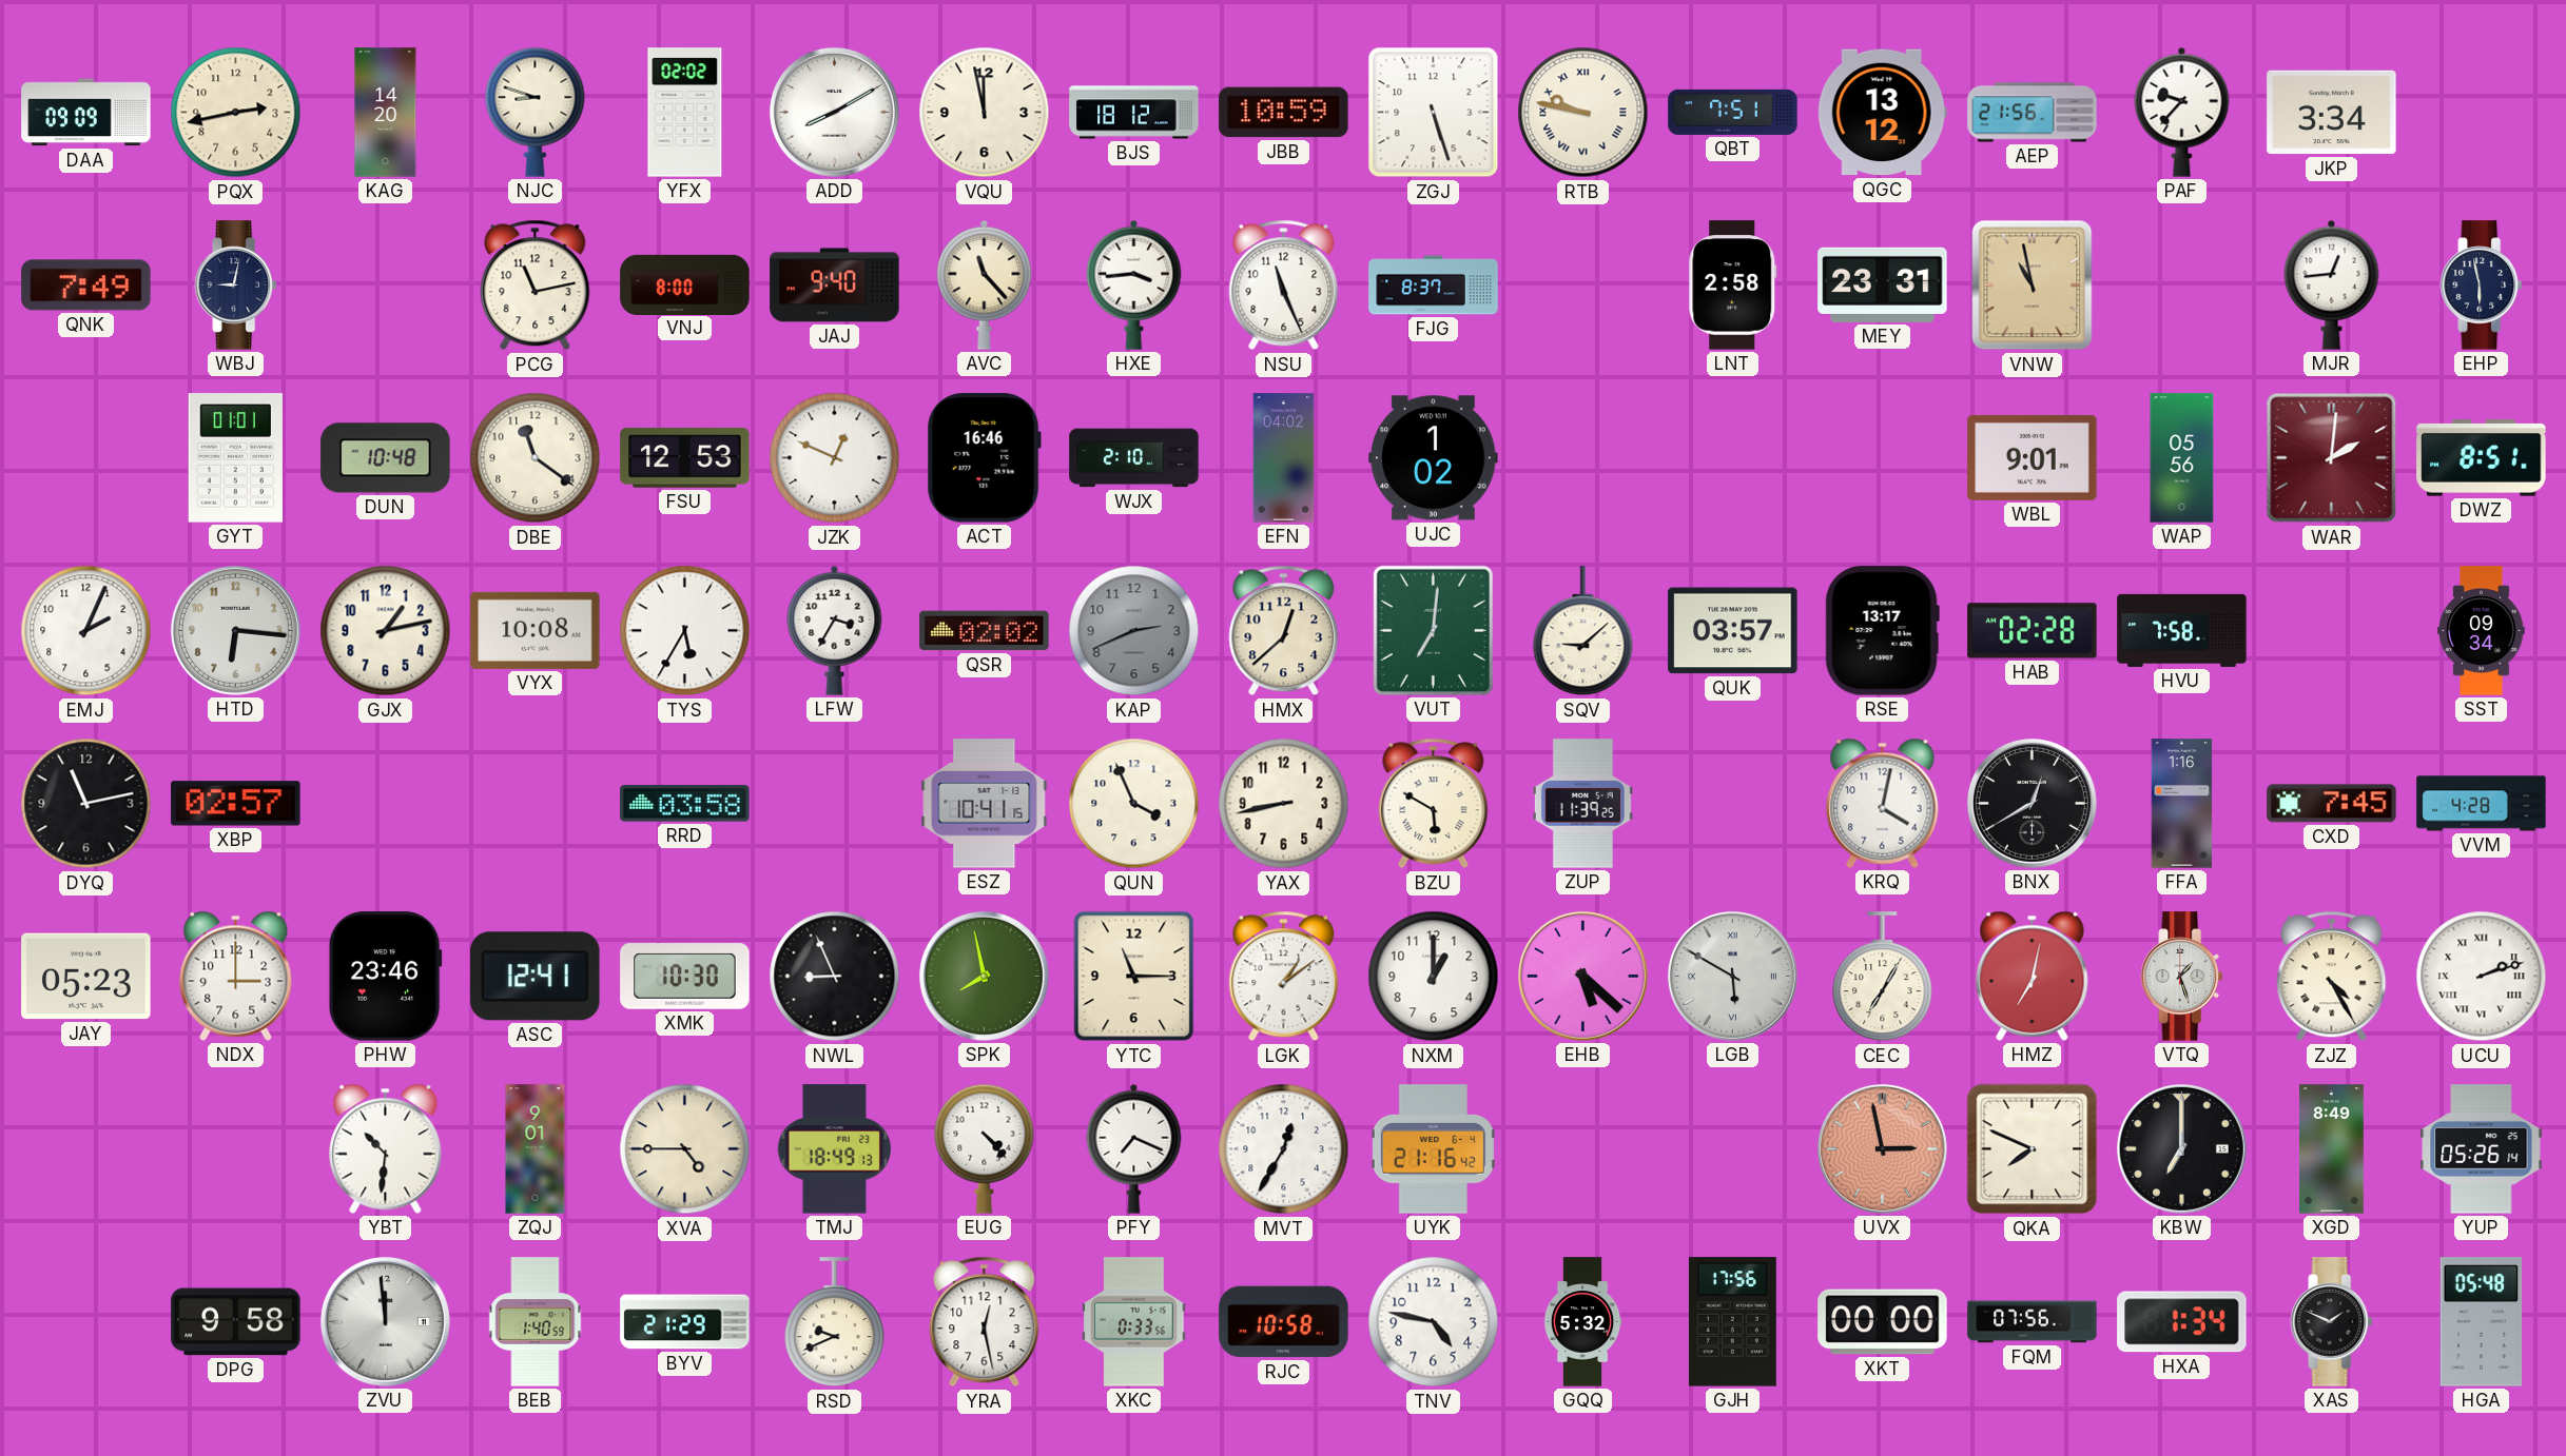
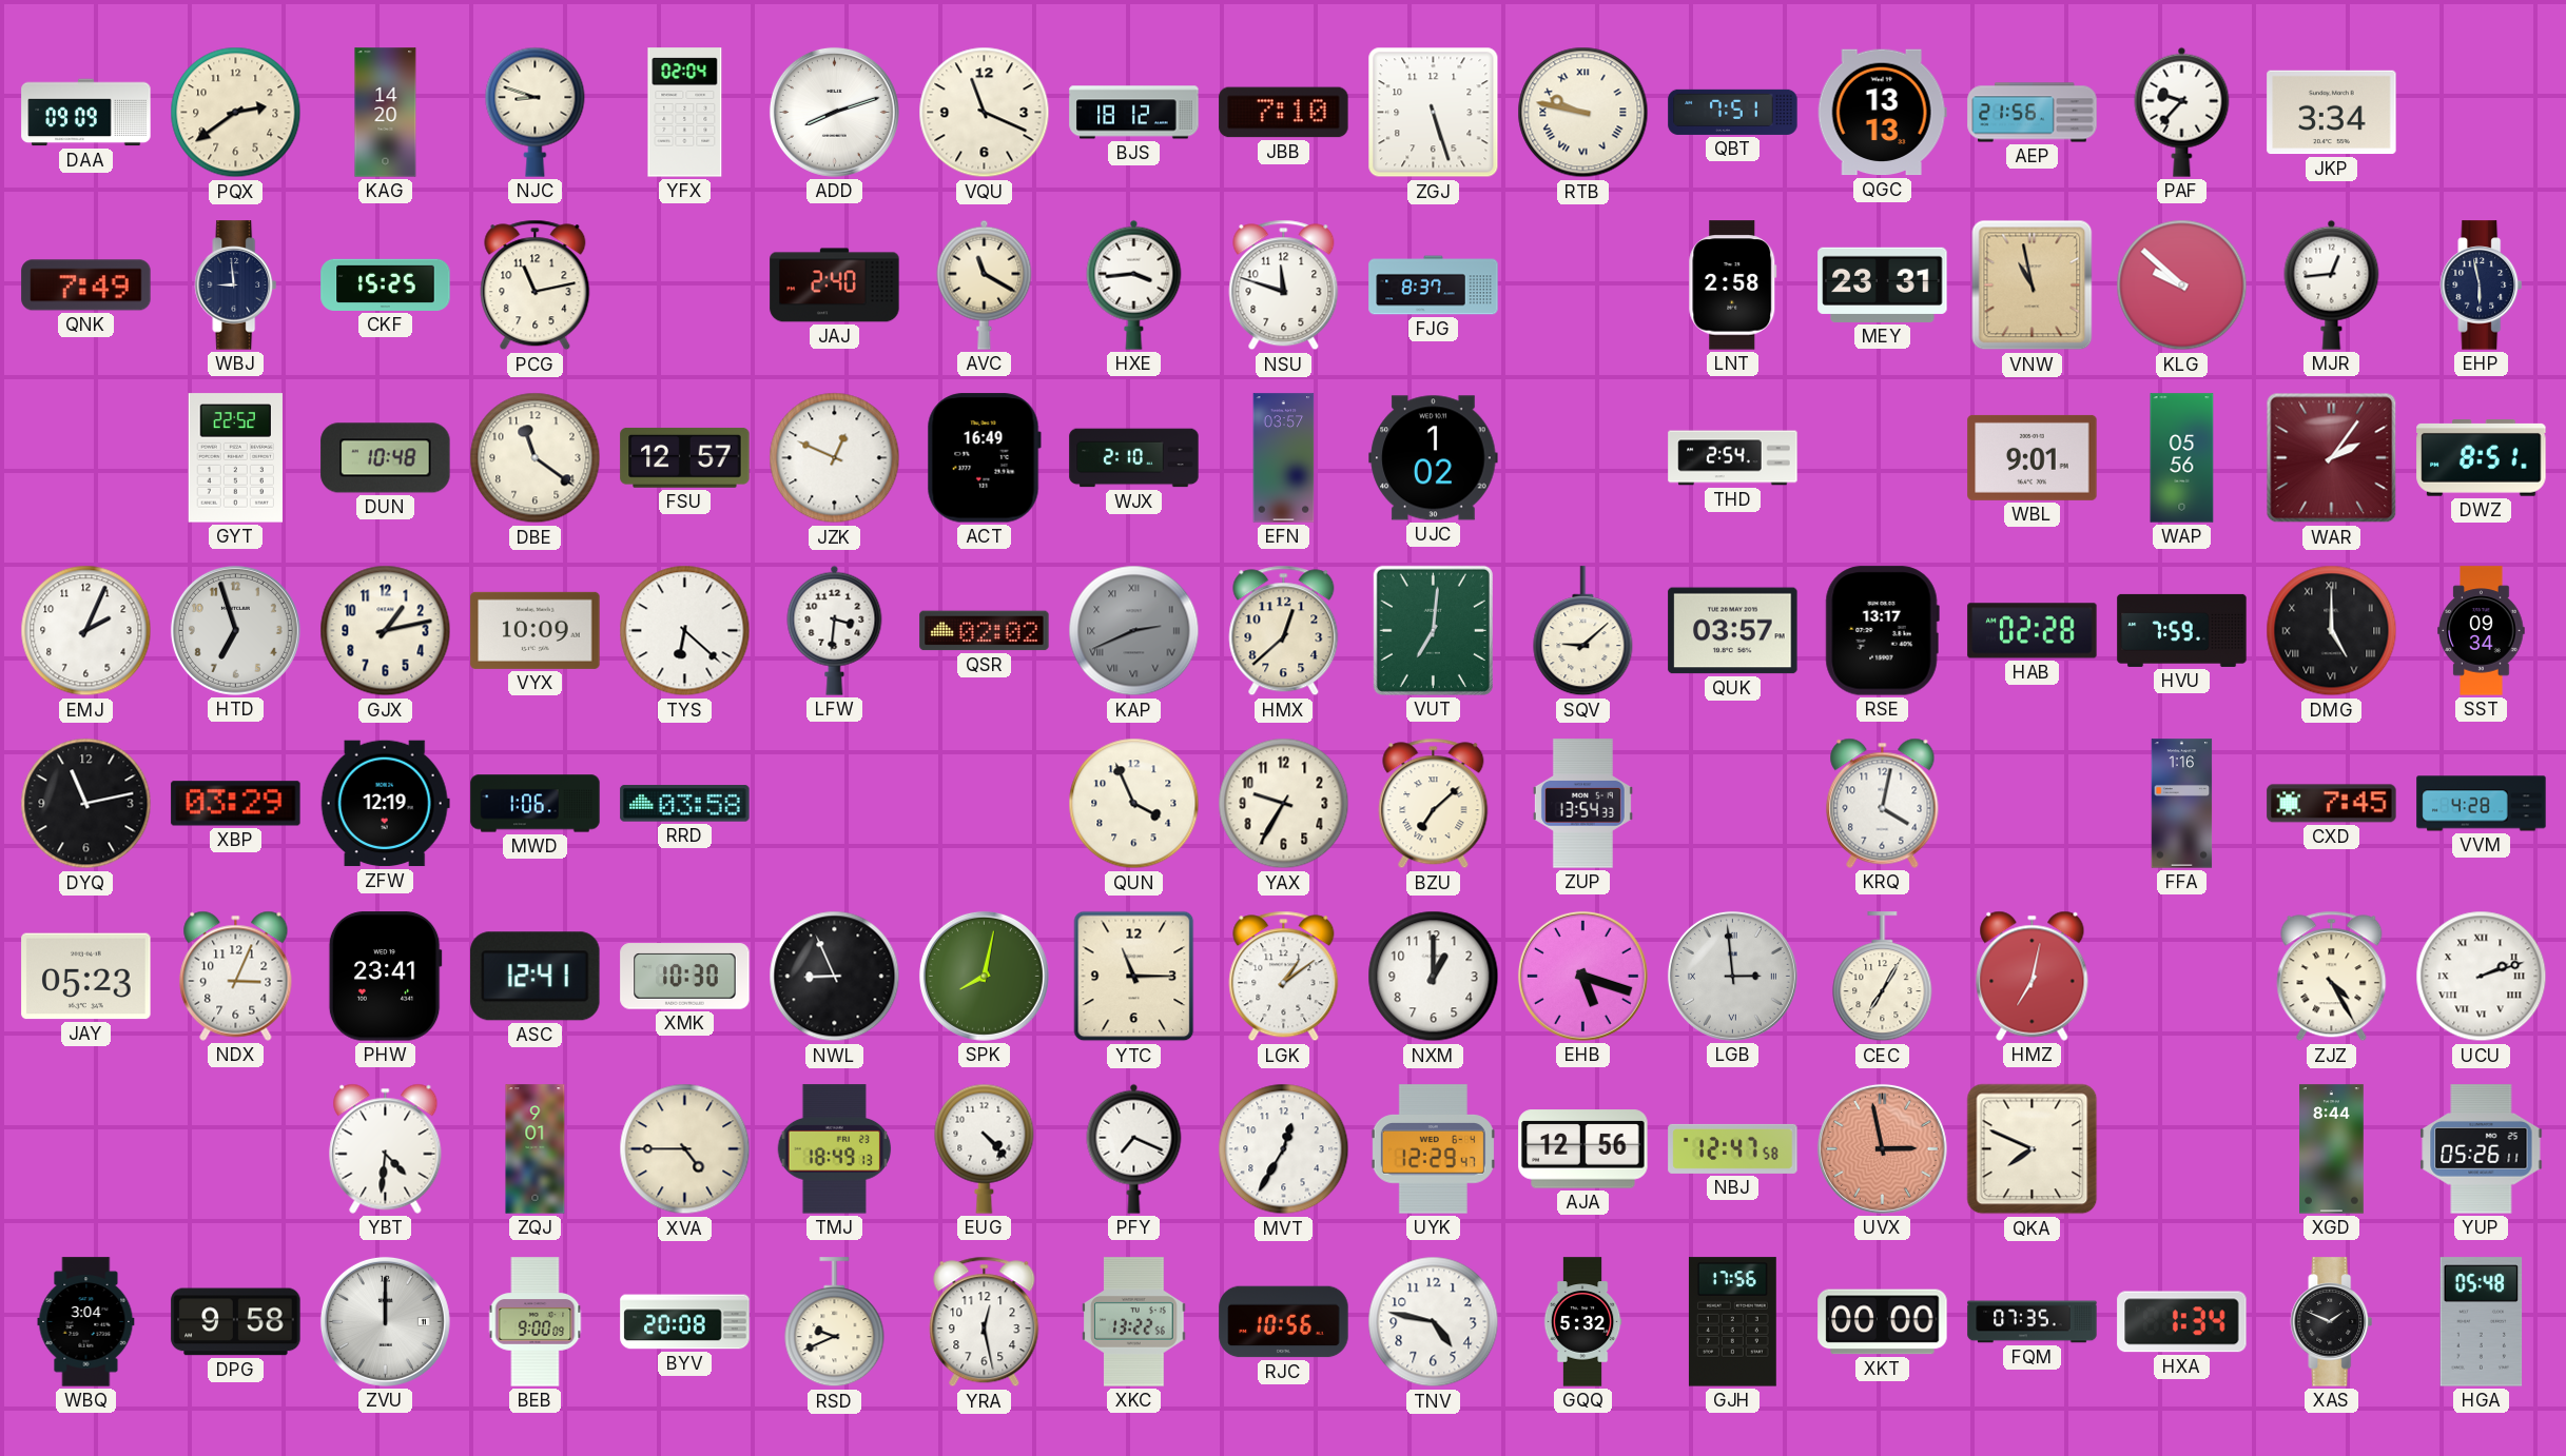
PQX: 2:43 -> 2:39 (236, 113)
YFX: 02:02 -> 02:04 (685, 113)
ADD: 8:10 -> 8:12 (834, 112)
VQU: 11:58 -> 11:19 (985, 113)
JBB: 10:59 -> 7:10 (1284, 113)
QGC: 13:12 -> 13:13 (1882, 113)
WBJ: 9:02 -> 8:59 (236, 286)
CKF: none -> 15:25 (386, 284)
VNJ: 8:00 -> none (685, 284)
JAJ: 9:40 -> 2:40 (835, 286)
AVC: 11:23 -> 11:20 (985, 284)
NSU: 11:26 -> 11:48 (1284, 286)
KLG: none -> 9:52 (2182, 286)
GYT: 01:01 -> 22:52 (235, 458)
FSU: 12:53 -> 12:57 (685, 458)
ACT: 16:46 -> 16:49 (984, 458)
EFN: 04:02 -> 03:57 (1284, 458)
THD: none -> 2:54 (1733, 458)
WAR: 2:01 -> 2:06 (2332, 458)
HTD: 6:16 -> 6:57 (235, 630)
VYX: 10:08 -> 10:09 (536, 630)
TYS: 5:35 -> 6:22 (685, 631)
LFW: 3:35 -> 3:31 (835, 630)
KAP numerals: Arabic -> Roman (1134, 631)
HVU: 7:58 -> 7:59 (2182, 630)
DMG: none -> 5:00 (2332, 631)
XBP: 02:57 -> 03:29 (236, 804)
ZFW: none -> 12:19 (385, 804)
MWD: none -> 1:06 (536, 804)
ESZ: 10:41 -> none (985, 804)
YAX: 8:43 -> 9:35 (1284, 804)
BZU: 5:50 -> 7:08 (1434, 804)
ZUP: 11:39 -> 13:54 (1582, 804)
BNX: 12:40 -> none (2032, 803)
NDX: 3:00 -> 3:04 (236, 976)
PHW: 23:46 -> 23:41 (385, 977)
SPK: 7:58 -> 8:02 (984, 976)
EHB: 5:22 -> 5:18 (1582, 976)
LGB: 5:50 -> 2:59 (1732, 976)
VTQ: 1:27 -> none (2182, 977)
YBT: 10:31 -> 4:31 (386, 1148)
UYK: 21:16 -> 12:29 (1433, 1149)
AJA: none -> 12:56 (1583, 1149)
NBJ: none -> 12:47 (1733, 1148)
KBW: 7:00 -> none (2181, 1148)
XGD: 8:49 -> 8:44 (2332, 1149)
YUP: 05:26:14 -> 05:26:11 (2482, 1149)
WBQ: none -> 3:04 (86, 1322)
ZVU: 11:59 -> 12:00 (385, 1321)
BEB: 1:40 -> 9:00 (536, 1322)
BYV: 21:29 -> 20:08 (685, 1322)
XKC: 0:33 -> 13:22 (1134, 1322)
RJC: 10:58 -> 10:56 (1284, 1322)
FQM: 07:56 -> 07:35 (2033, 1322)
